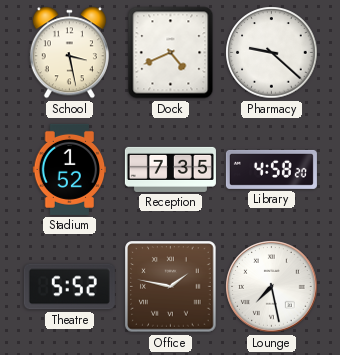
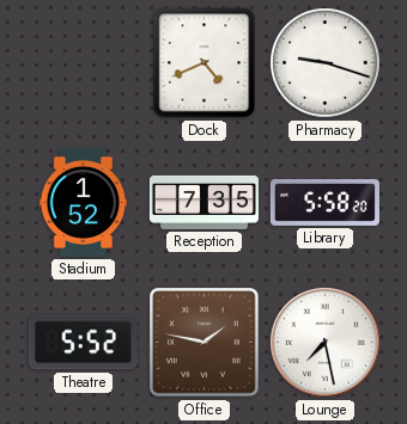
School: 3:28 -> none (69, 53)
Pharmacy: 9:22 -> 9:18 (326, 63)
Library: 4:58 -> 5:58 (324, 202)
